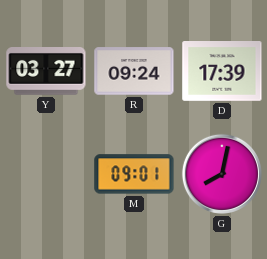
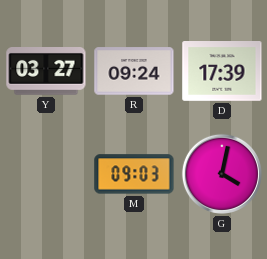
M: 09:01 -> 09:03 (134, 174)
G: 8:02 -> 4:02 (222, 174)
